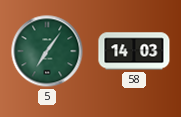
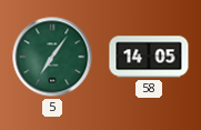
58: 14:03 -> 14:05 (149, 57)
